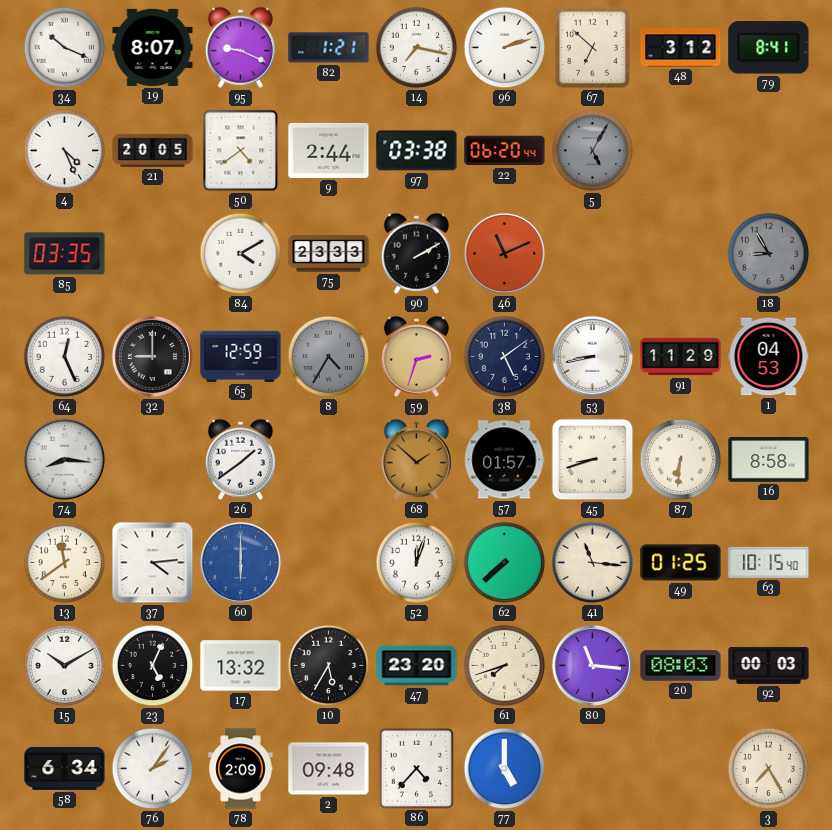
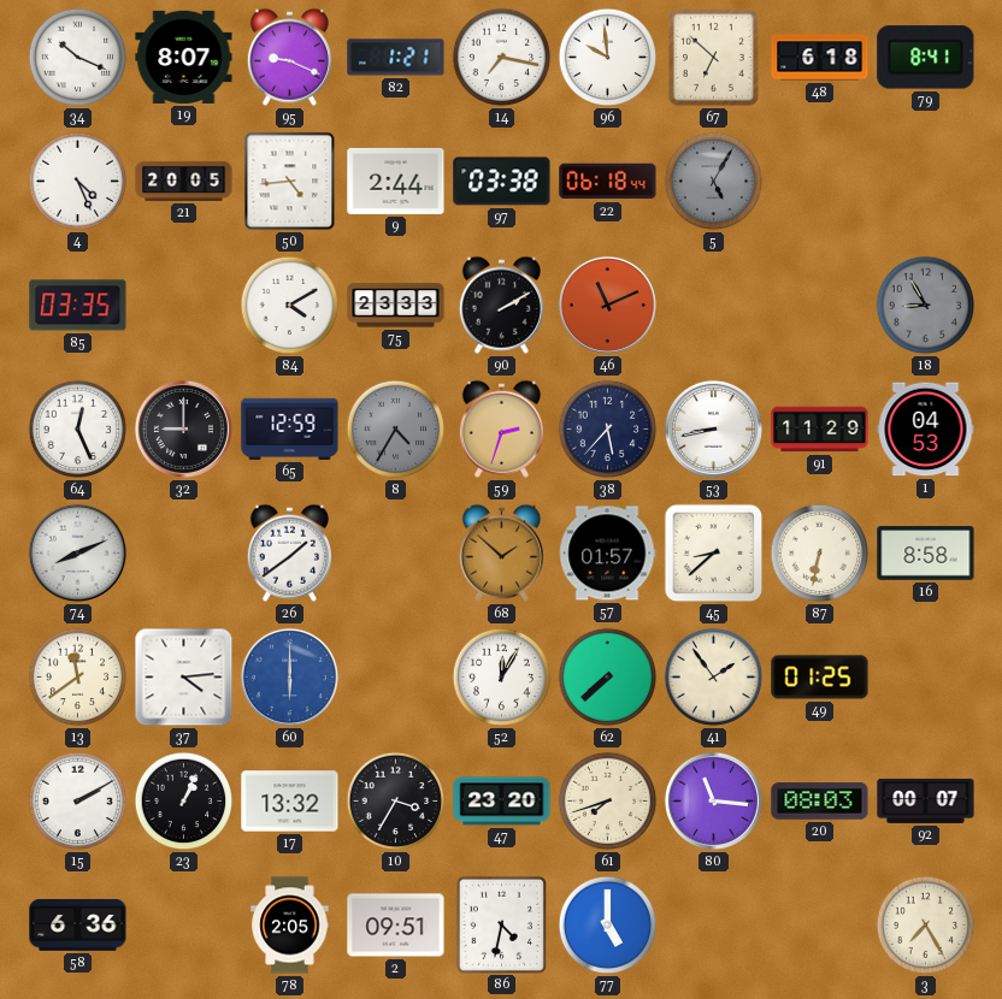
96: 2:12 -> 9:59 (608, 58)
48: 3:12 -> 6:18 (820, 58)
50: 4:39 -> 4:44 (290, 182)
22: 06:20 -> 06:18 (608, 182)
38: 5:09 -> 5:37 (608, 430)
74: 8:16 -> 8:11 (77, 552)
45: 8:42 -> 8:38 (714, 554)
87: 6:31 -> 6:32 (820, 554)
52: 12:03 -> 12:05 (502, 678)
41: 11:16 -> 1:54 (714, 678)
63: 10:15 -> none (769, 562)
15: 10:10 -> 2:10 (78, 802)
23: 5:04 -> 1:04 (184, 802)
10: 5:35 -> 3:35 (396, 802)
92: 00:03 -> 00:07 (926, 800)
58: 6:34 -> 6:36 (78, 926)
76: 2:06 -> none (153, 769)
78: 2:09 -> 2:05 (290, 926)
2: 09:48 -> 09:51 (396, 926)
86: 4:37 -> 4:32 (501, 924)
